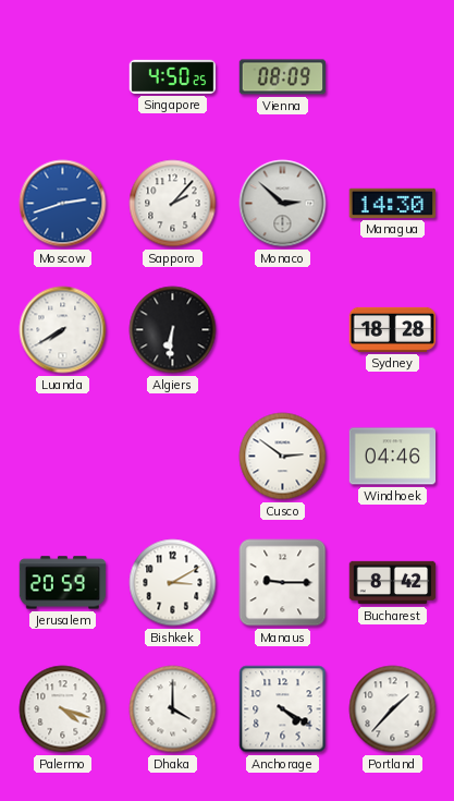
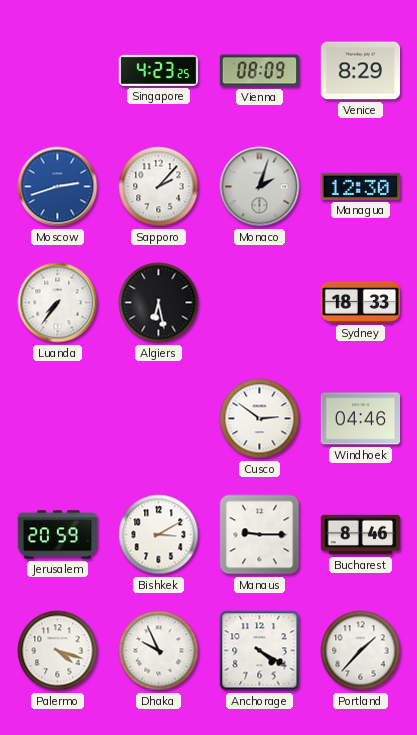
Singapore: 4:50 -> 4:23 (159, 70)
Venice: none -> 8:29 (361, 71)
Monaco: 2:52 -> 2:03 (260, 187)
Managua: 14:30 -> 12:30 (361, 186)
Luanda: 7:40 -> 7:36 (58, 303)
Algiers: 6:31 -> 6:28 (159, 303)
Sydney: 18:28 -> 18:33 (361, 302)
Bucharest: 8:42 -> 8:46 (361, 535)
Dhaka: 4:00 -> 9:56 (159, 651)
